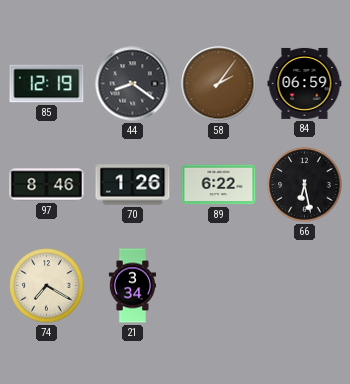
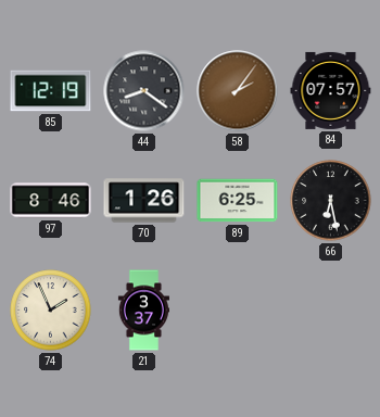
84: 06:59 -> 07:57 (331, 90)
89: 6:22 -> 6:25 (238, 201)
74: 7:20 -> 1:56 (51, 311)
21: 3:34 -> 3:37 (143, 311)
